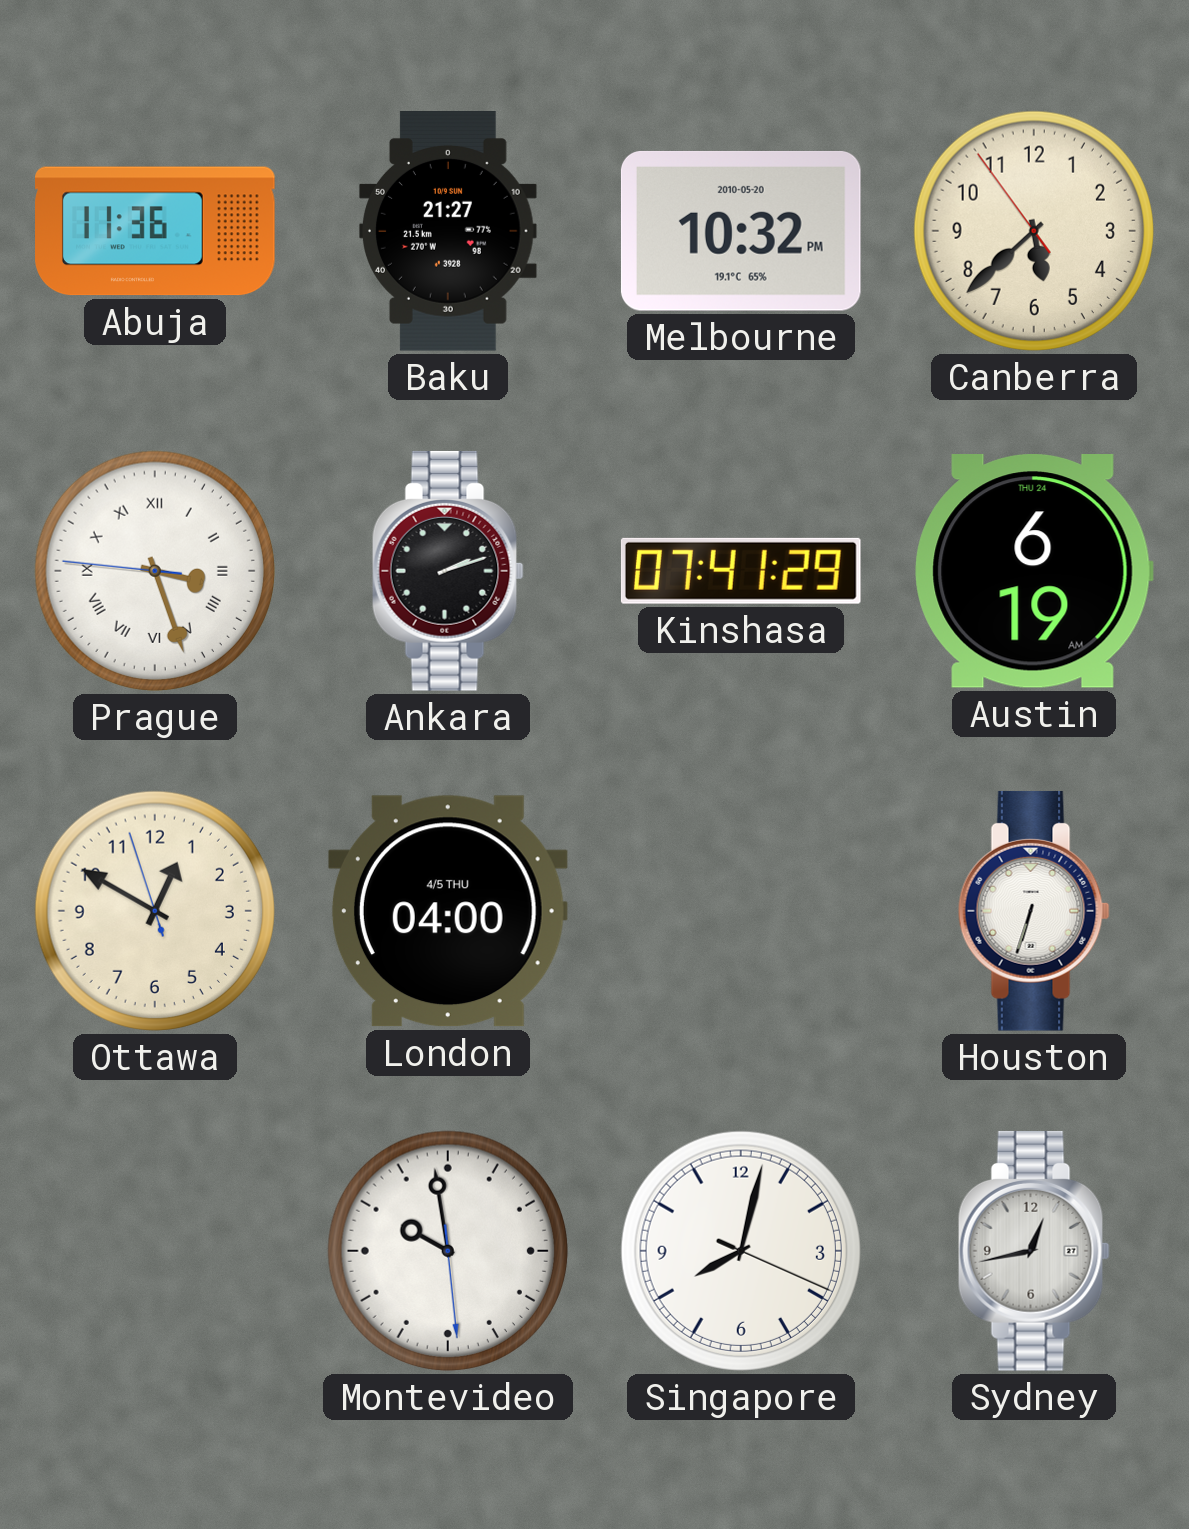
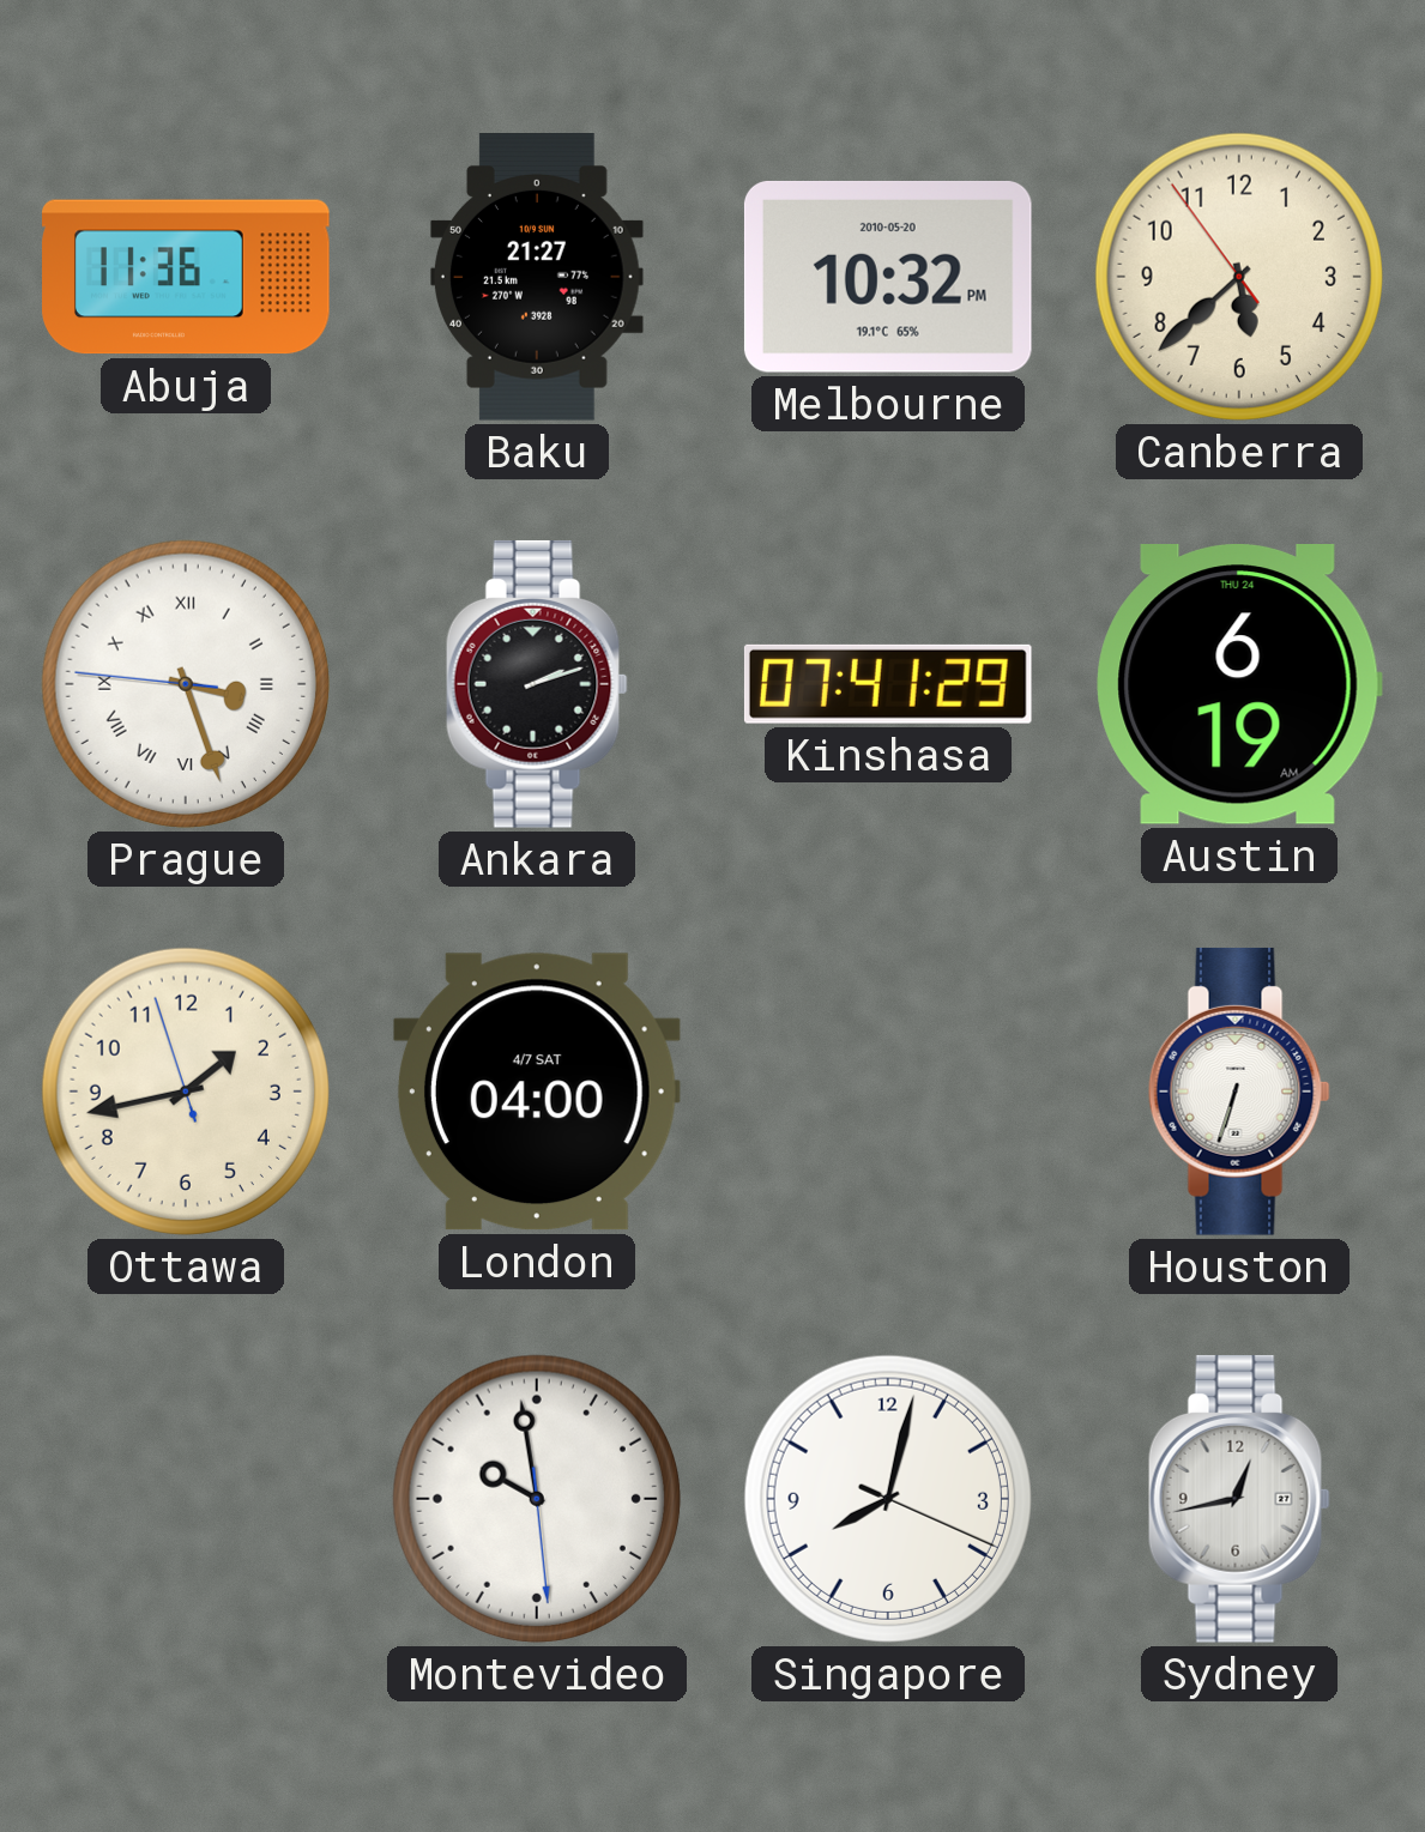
Ottawa: 12:49 -> 1:42 (186, 1092)
London date: 4/5 THU -> 4/7 SAT (537, 1092)
